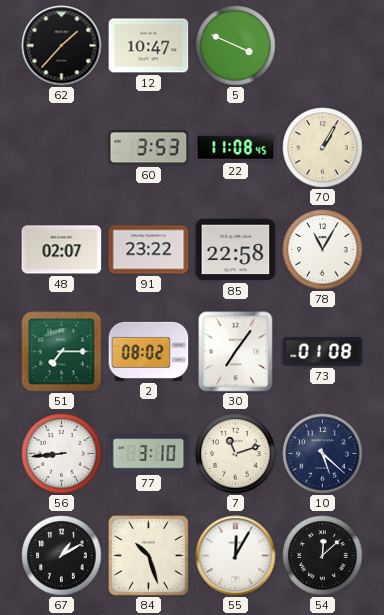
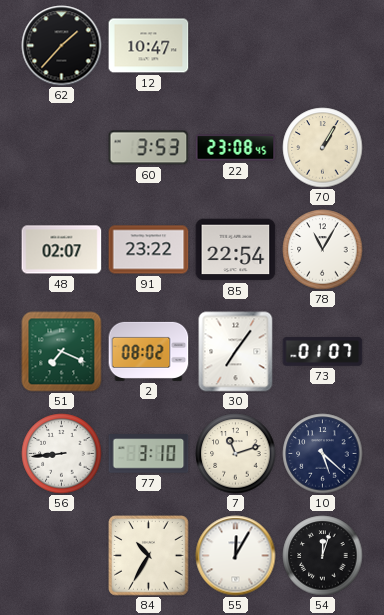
5: 3:49 -> none (236, 46)
22: 11:08 -> 23:08 (236, 148)
85: 22:58 -> 22:54 (236, 250)
51: 7:15 -> 7:19 (62, 352)
73: 01:08 -> 01:07 (323, 352)
67: 1:10 -> none (62, 556)
84: 10:27 -> 10:35 (149, 556)
54: 12:08 -> 12:03 (323, 556)
